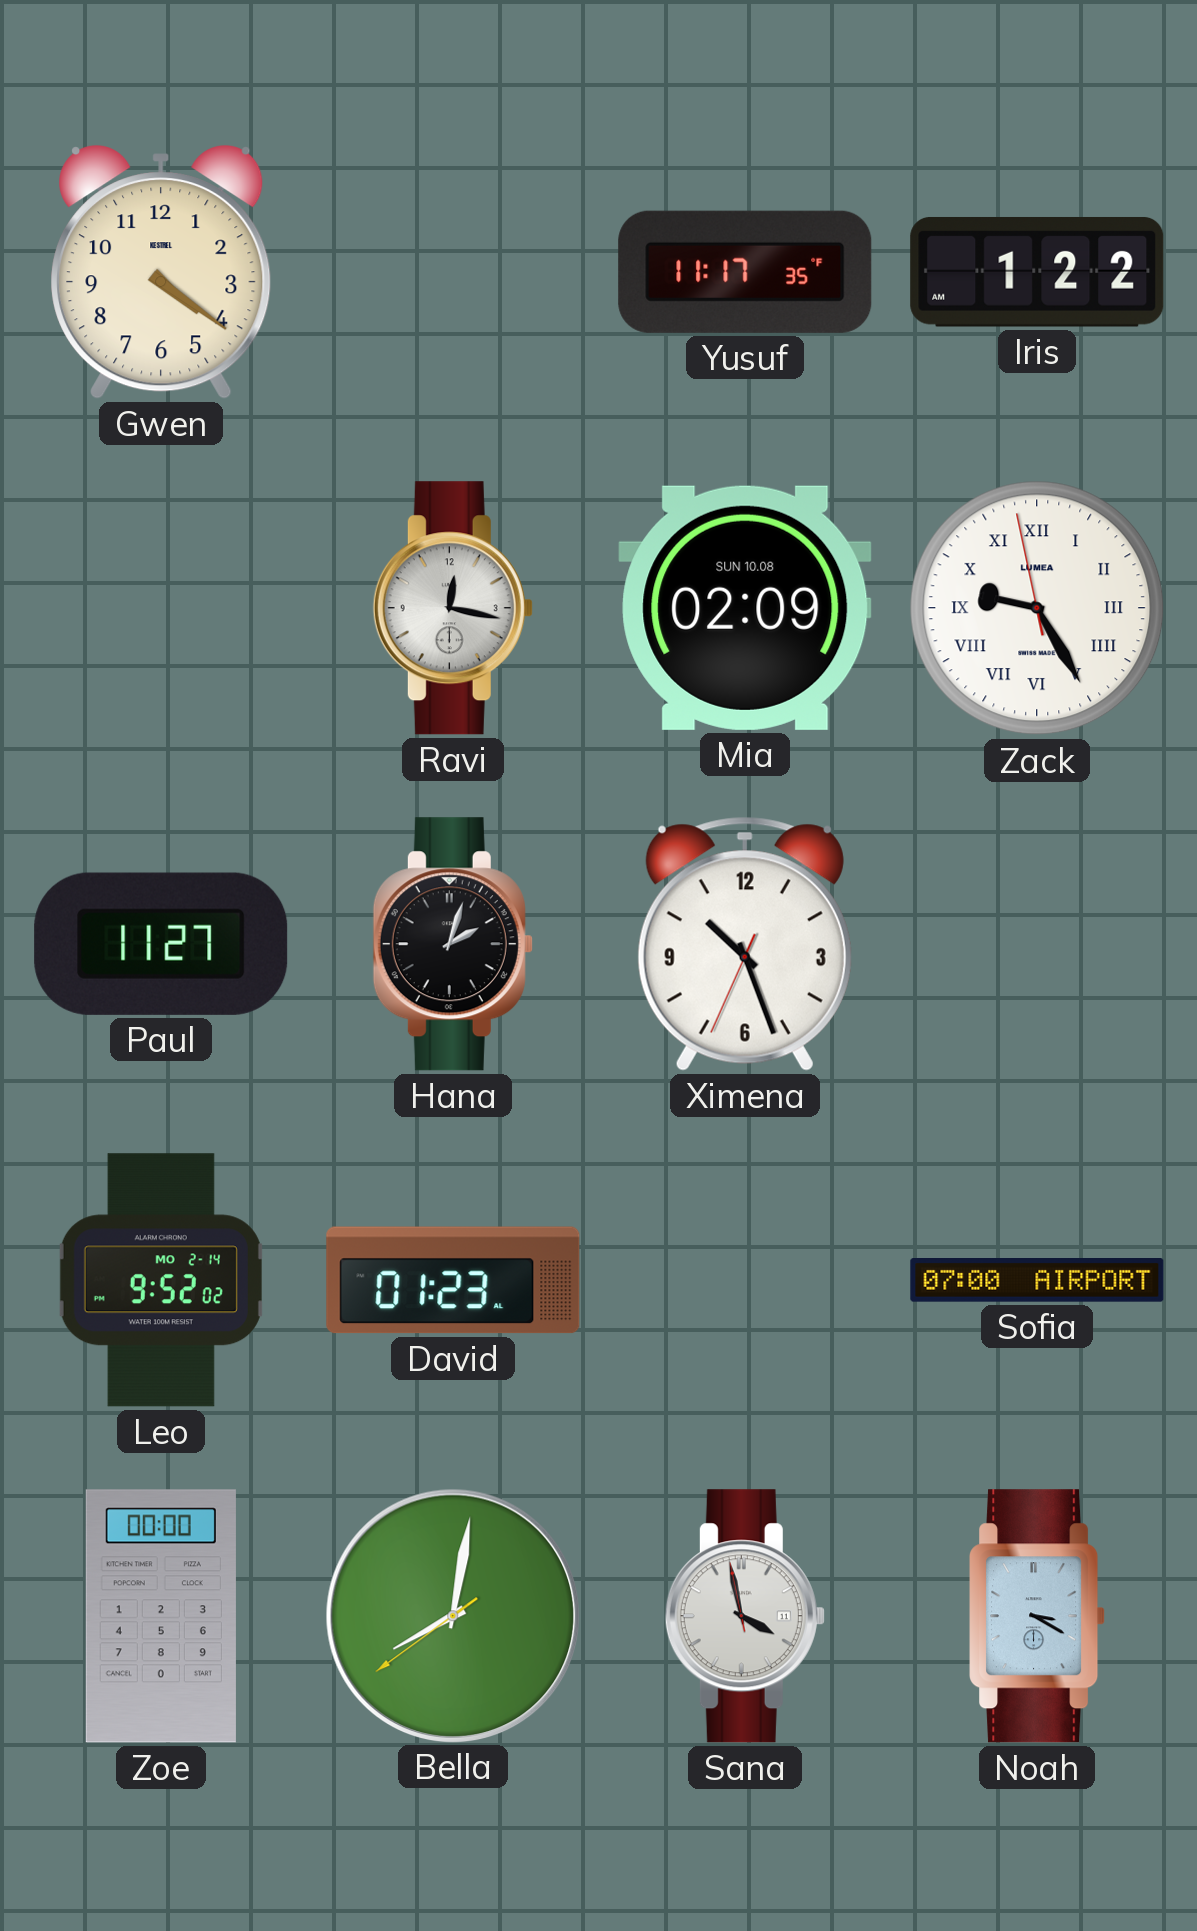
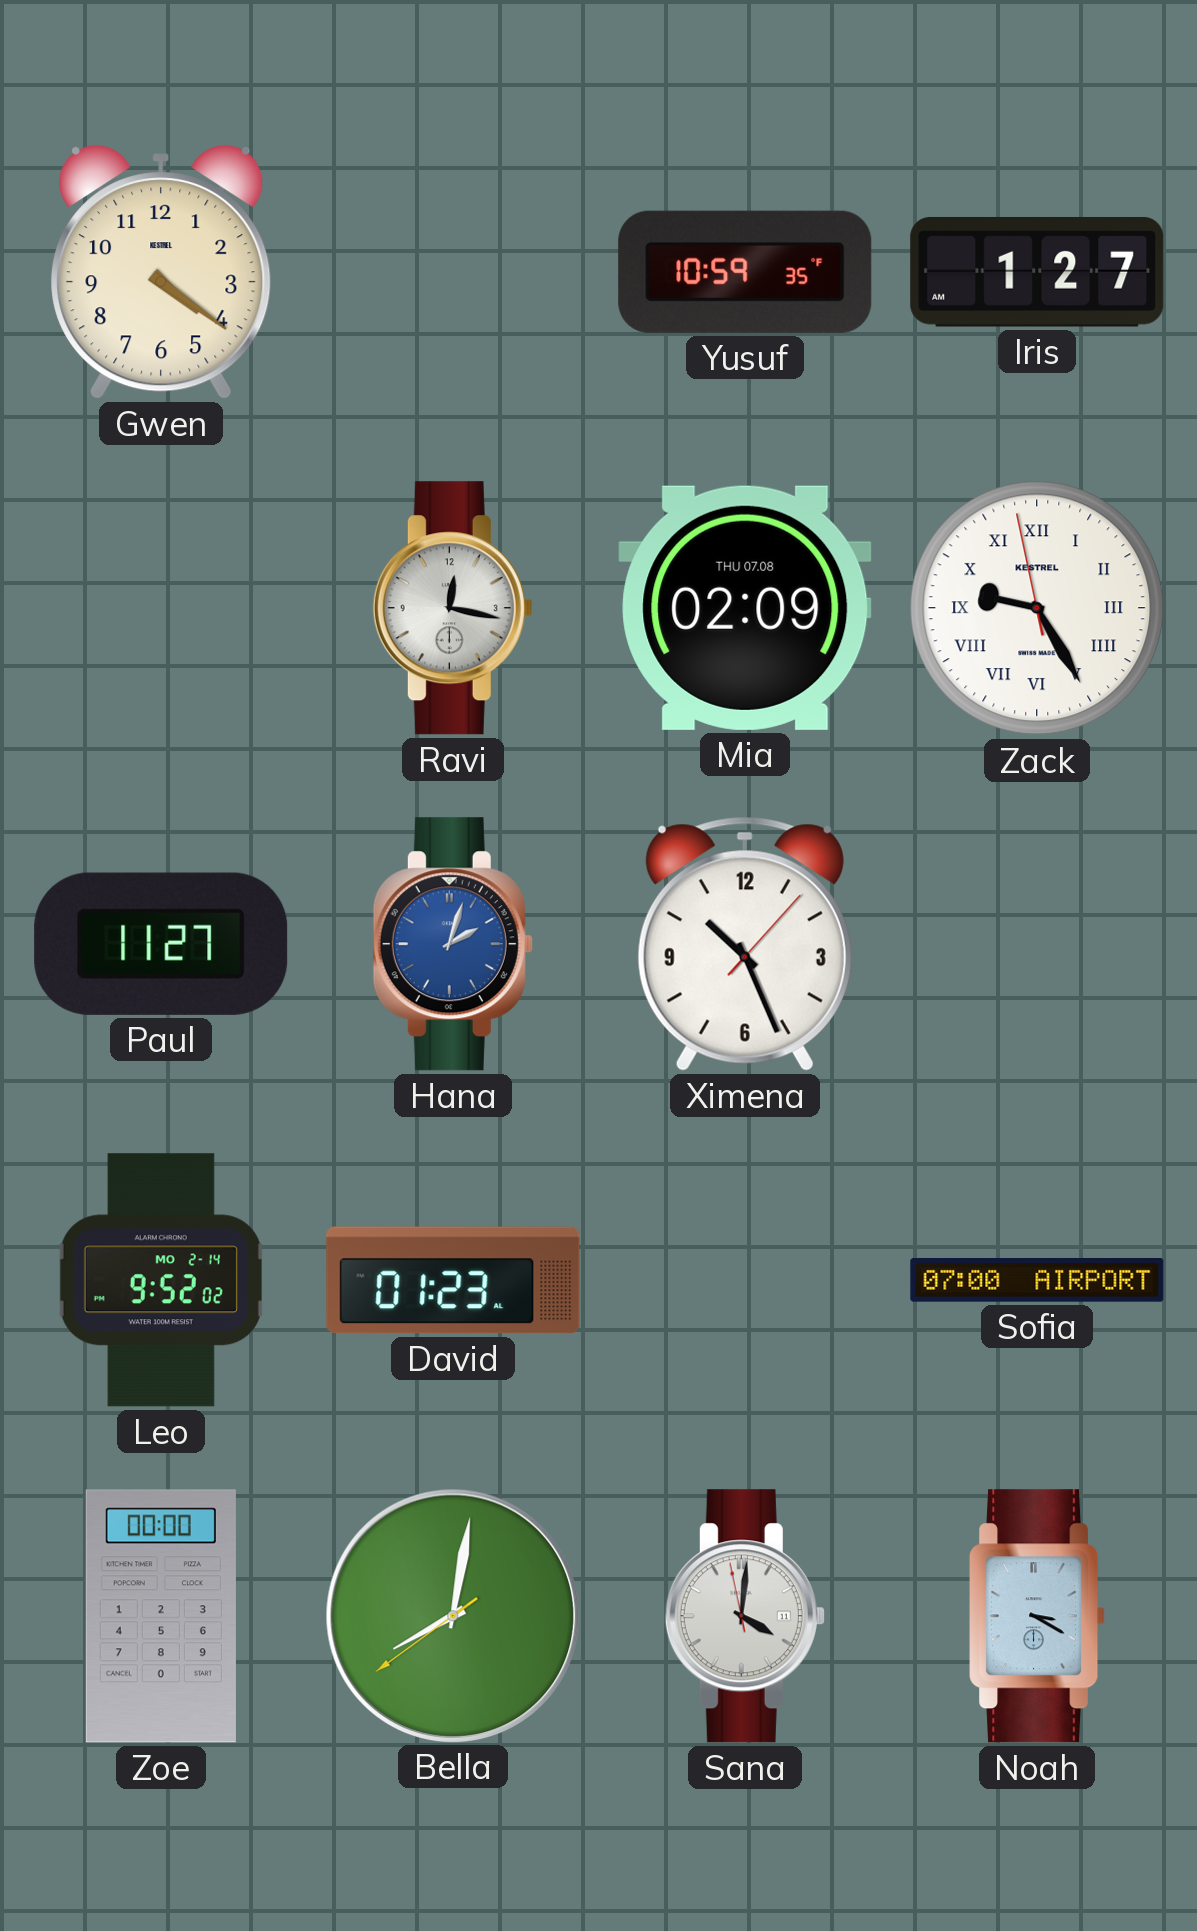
Yusuf: 11:17 -> 10:59 (745, 272)
Iris: 1:22 -> 1:27 (1037, 272)
Mia date: SUN 10.08 -> THU 07.08 (745, 608)
Zack brand: LUMEA -> KESTREL (1037, 608)
Hana dial: black -> blue (453, 944)
Ximena: 10:26:34 -> 10:26:07 (745, 944)
Sana: 3:57 -> 4:00 (745, 1616)
